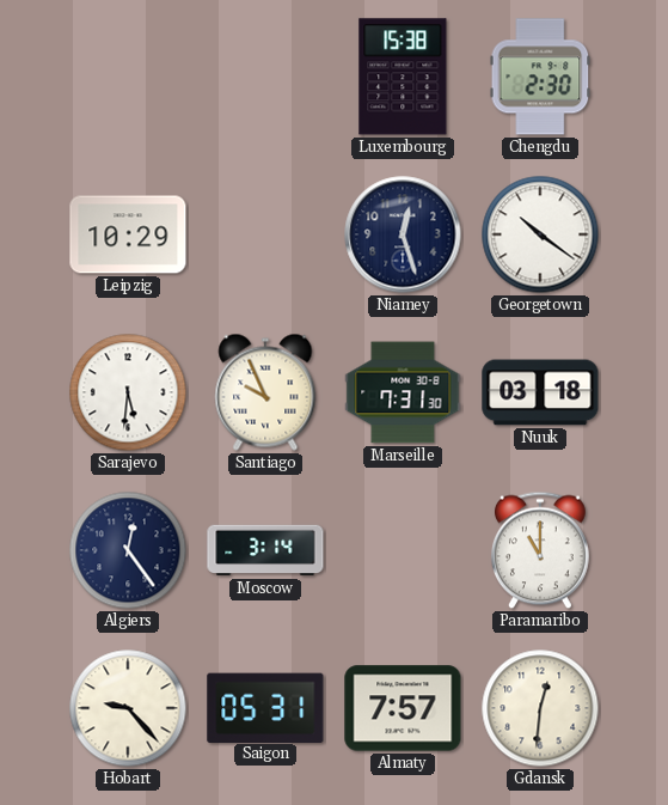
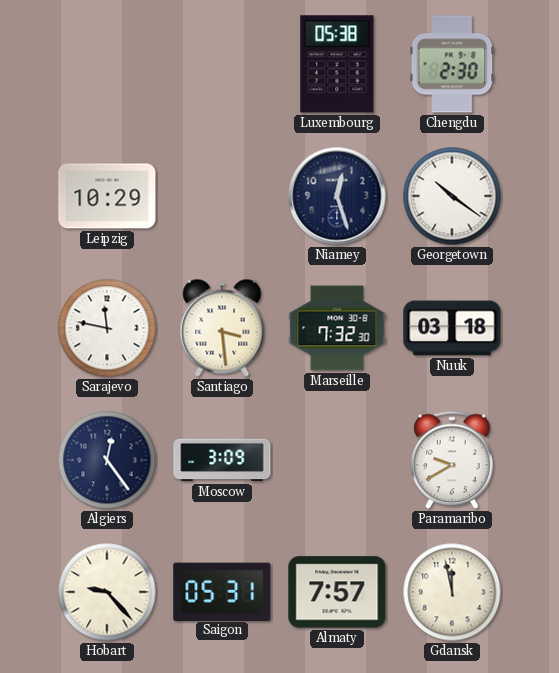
Luxembourg: 15:38 -> 05:38 (337, 64)
Sarajevo: 5:31 -> 11:47 (107, 328)
Santiago: 9:56 -> 3:29 (222, 328)
Marseille: 7:31 -> 7:32 (337, 328)
Moscow: 3:14 -> 3:09 (222, 460)
Paramaribo: 11:00 -> 9:40 (452, 460)
Gdansk: 12:31 -> 11:58 (452, 592)
